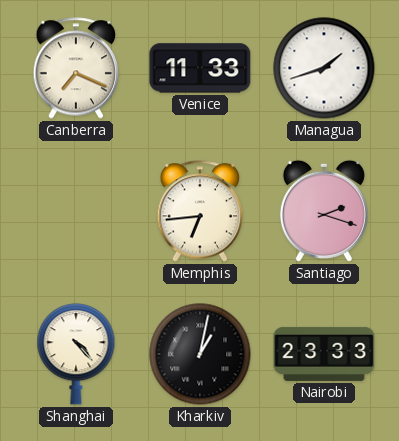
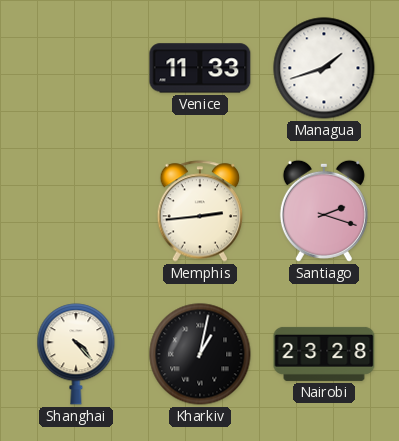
Canberra: 7:19 -> none (76, 68)
Memphis: 6:44 -> 2:44 (200, 211)
Nairobi: 23:33 -> 23:28 (324, 354)
